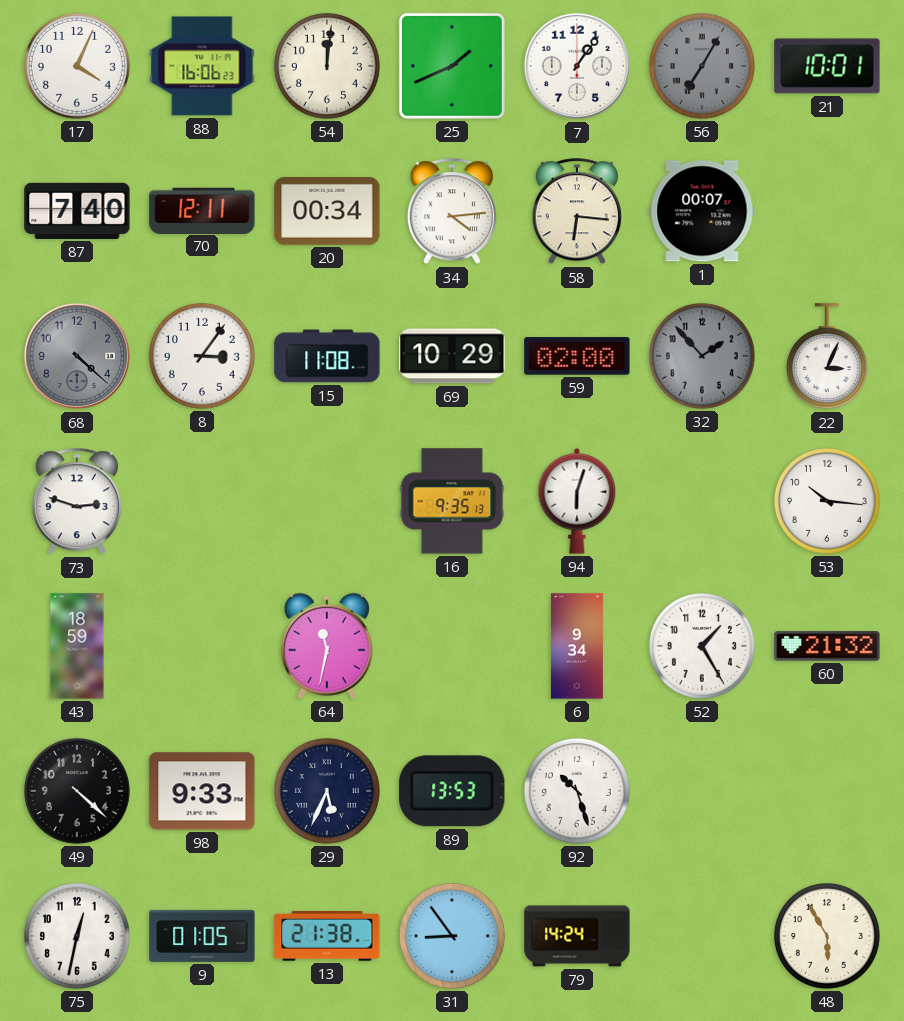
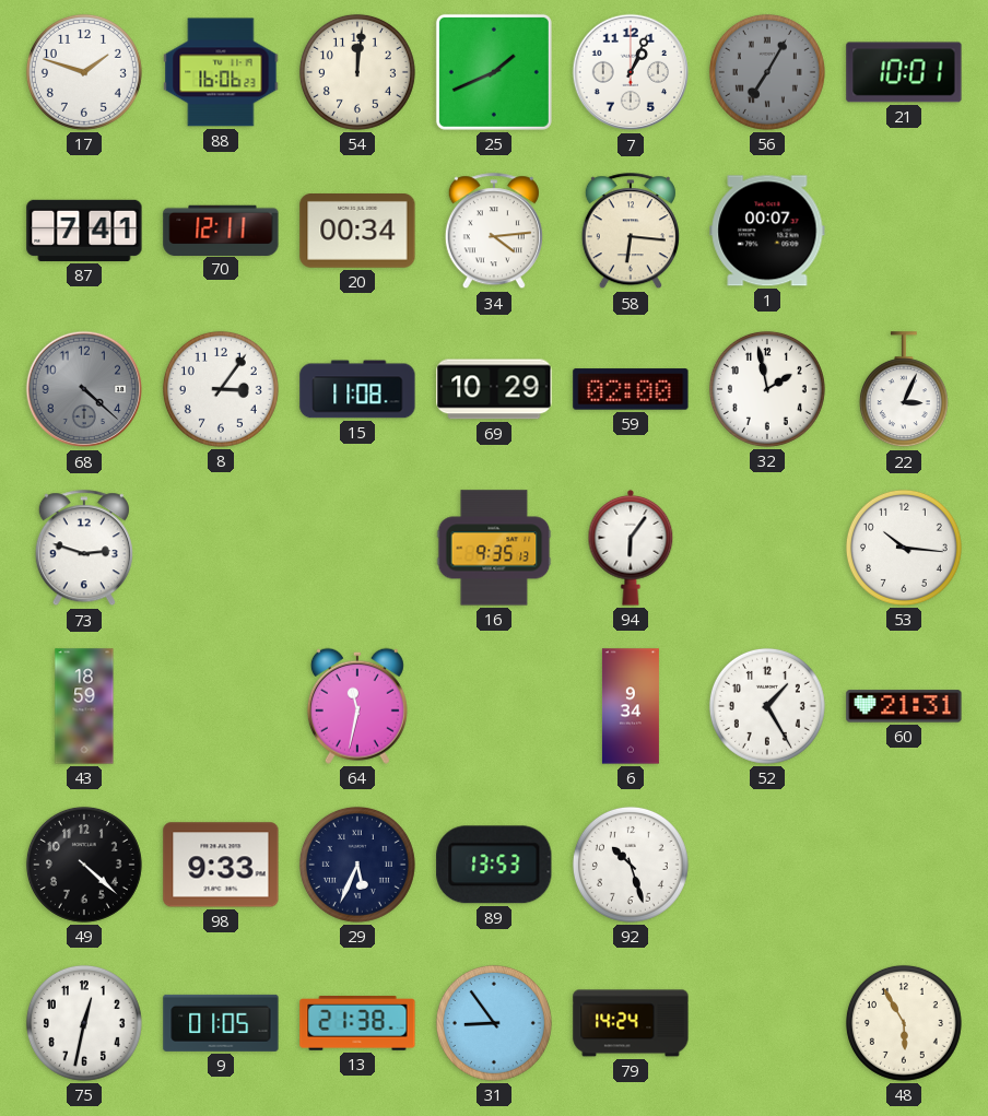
17: 4:04 -> 1:48 (84, 72)
7: 1:06 -> 1:04 (631, 72)
87: 7:40 -> 7:41 (84, 231)
32: 1:53 -> 1:58 (767, 389)
32 dial: grey -> white (767, 389)
94: 6:03 -> 6:06 (631, 548)
60: 21:32 -> 21:31 (904, 706)
